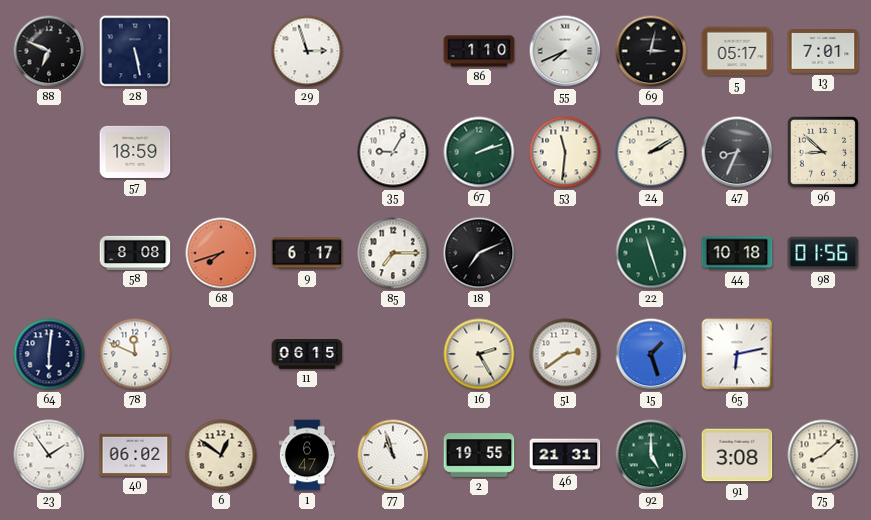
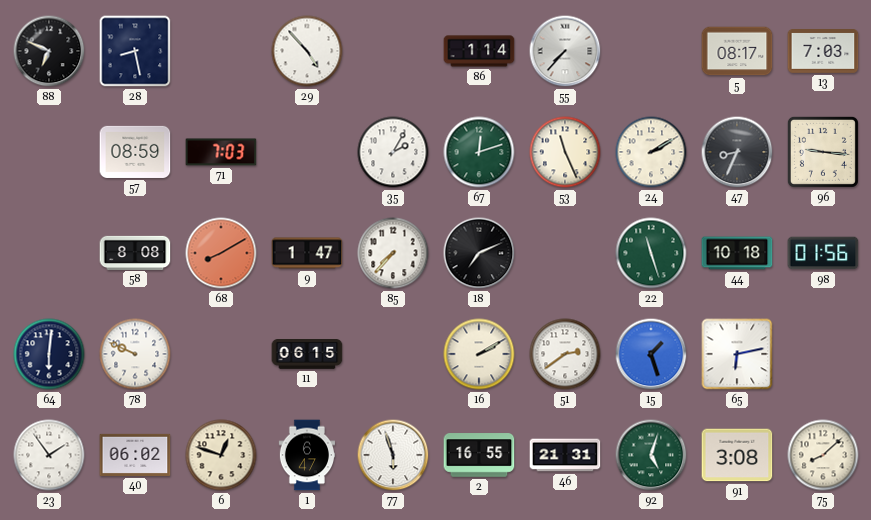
28: 5:28 -> 8:28 (135, 51)
29: 2:57 -> 4:53 (307, 51)
86: 1:10 -> 1:14 (479, 51)
55: 7:41 -> 7:37 (565, 51)
69: 3:02 -> none (651, 51)
5: 05:17 -> 08:17 (737, 51)
13: 7:01 -> 7:03 (823, 52)
57: 18:59 -> 08:59 (135, 152)
71: none -> 7:03 (221, 152)
35: 9:05 -> 2:05 (393, 152)
67: 2:12 -> 12:12 (479, 152)
53: 11:31 -> 11:26 (565, 152)
96: 8:52 -> 9:16 (823, 152)
68: 7:42 -> 8:10 (221, 253)
9: 6:17 -> 1:47 (307, 253)
85: 7:15 -> 7:37 (393, 253)
78: 11:49 -> 9:49 (135, 354)
16: 2:25 -> 2:10 (479, 354)
6: 12:51 -> 12:48 (221, 455)
77: 10:57 -> 5:57 (393, 455)
2: 19:55 -> 16:55 (479, 455)
92: 5:00 -> 5:03 (651, 455)
